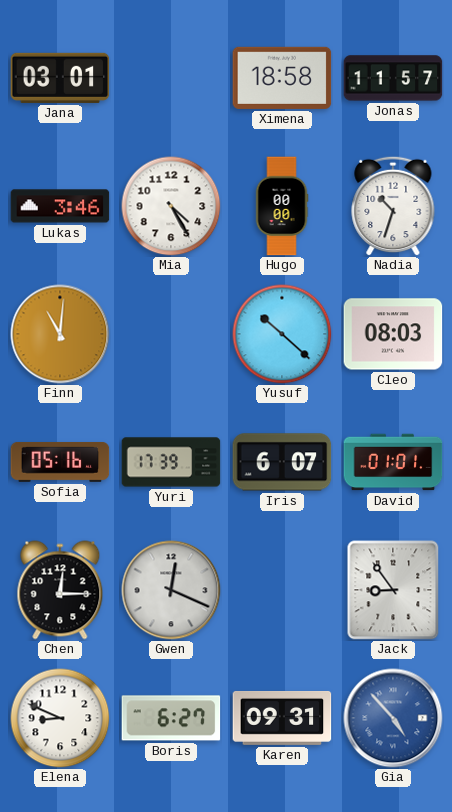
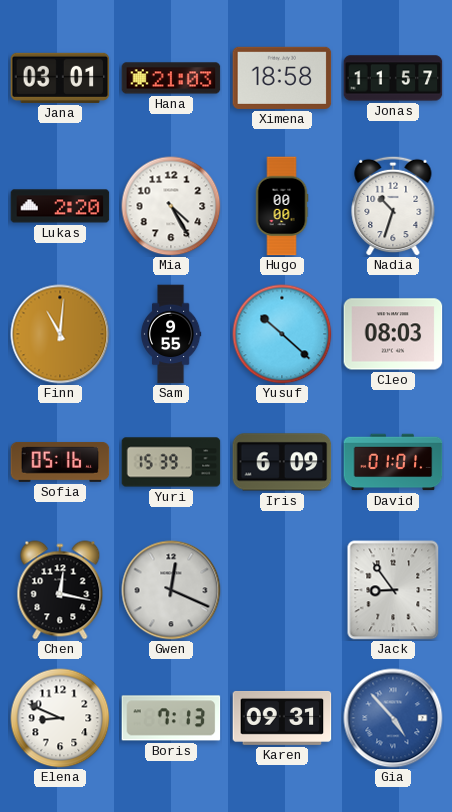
Hana: none -> 21:03 (171, 78)
Lukas: 3:46 -> 2:20 (60, 206)
Sam: none -> 9:55 (171, 334)
Yuri: 17:39 -> 15:39 (171, 462)
Iris: 6:07 -> 6:09 (282, 462)
Chen: 12:15 -> 12:17 (60, 590)
Boris: 6:27 -> 7:13 (171, 718)
